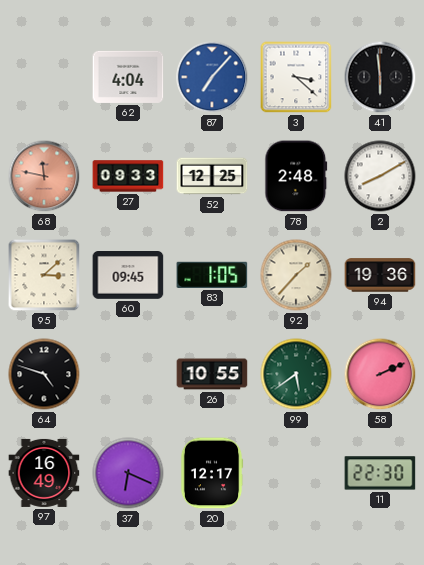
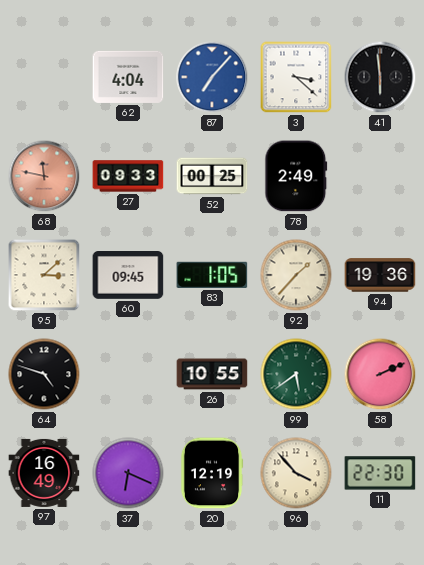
52: 12:25 -> 00:25 (212, 176)
78: 2:48 -> 2:49 (296, 176)
2: 8:10 -> none (380, 176)
20: 12:17 -> 12:19 (212, 473)
96: none -> 3:53 (296, 473)
